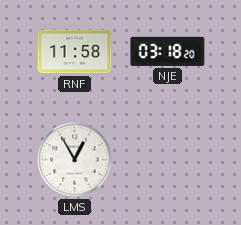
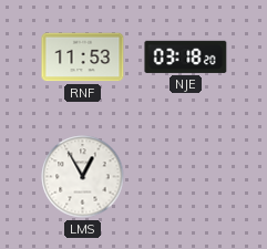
RNF: 11:58 -> 11:53 (83, 58)
